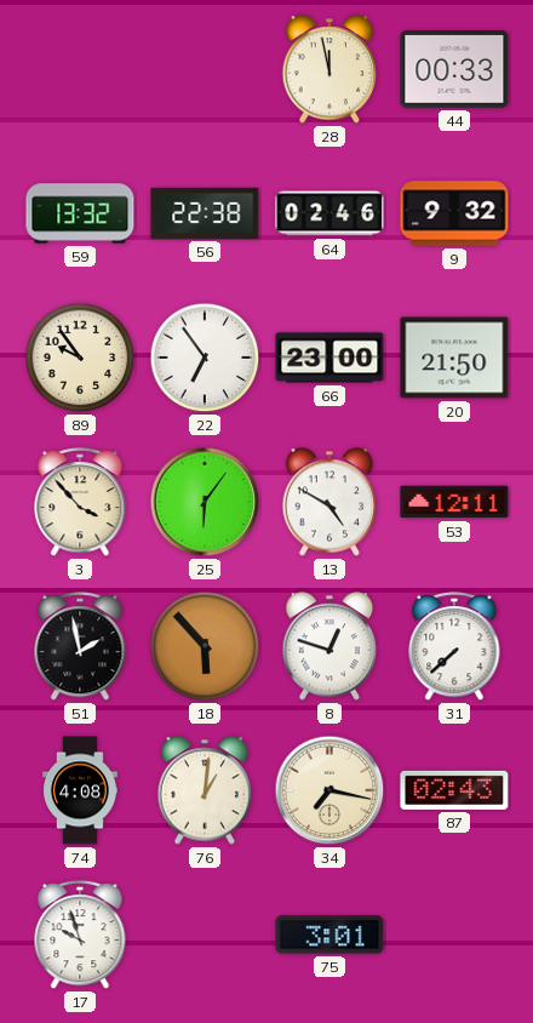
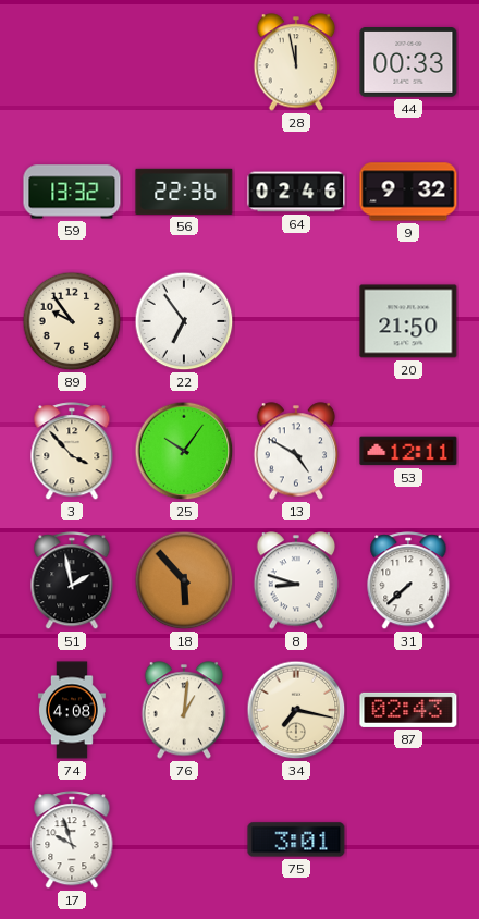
56: 22:38 -> 22:36 (184, 192)
66: 23:00 -> none (329, 358)
25: 6:06 -> 10:06 (184, 451)
8: 12:48 -> 8:48 (296, 580)
